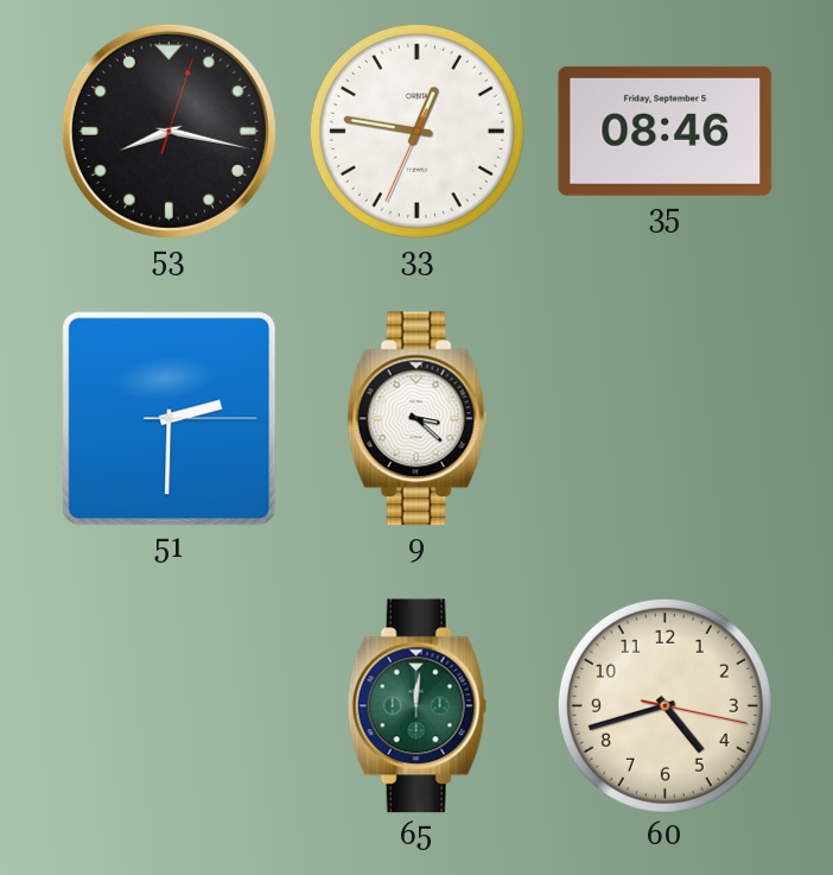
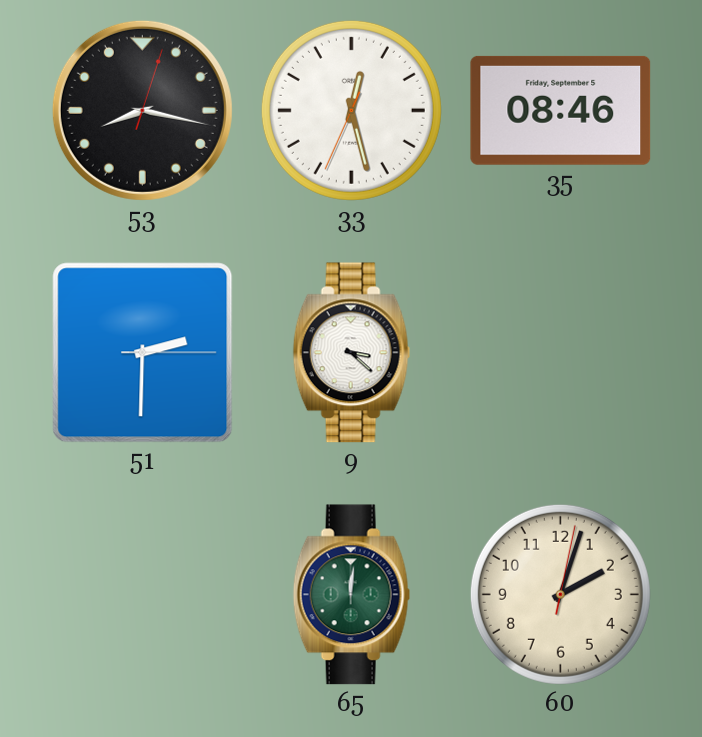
33: 12:46 -> 12:27 (351, 110)
60: 4:42 -> 2:03 (560, 594)
